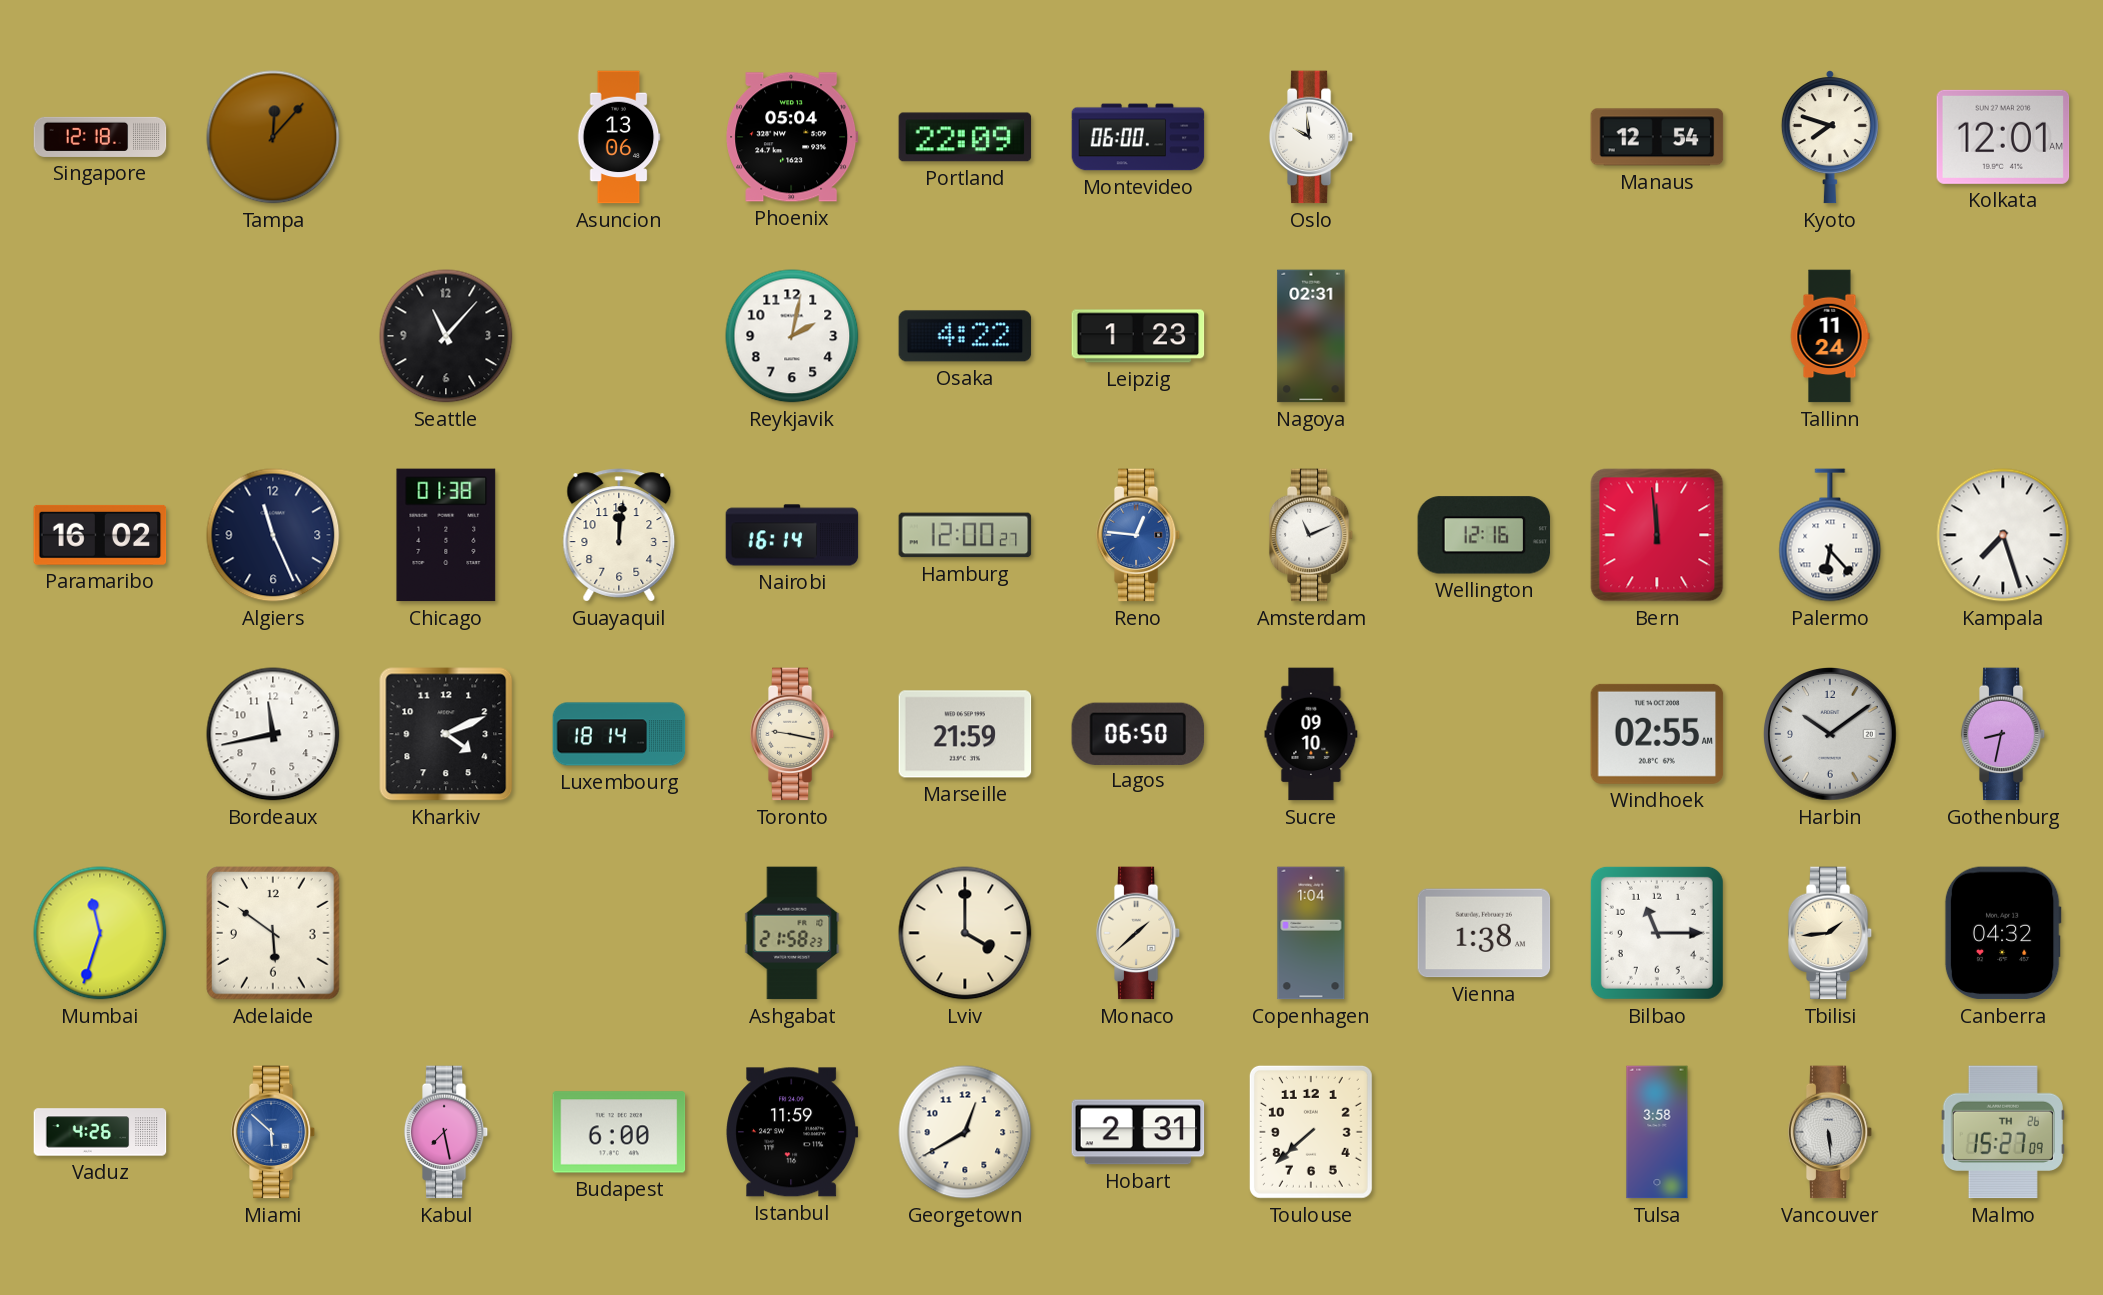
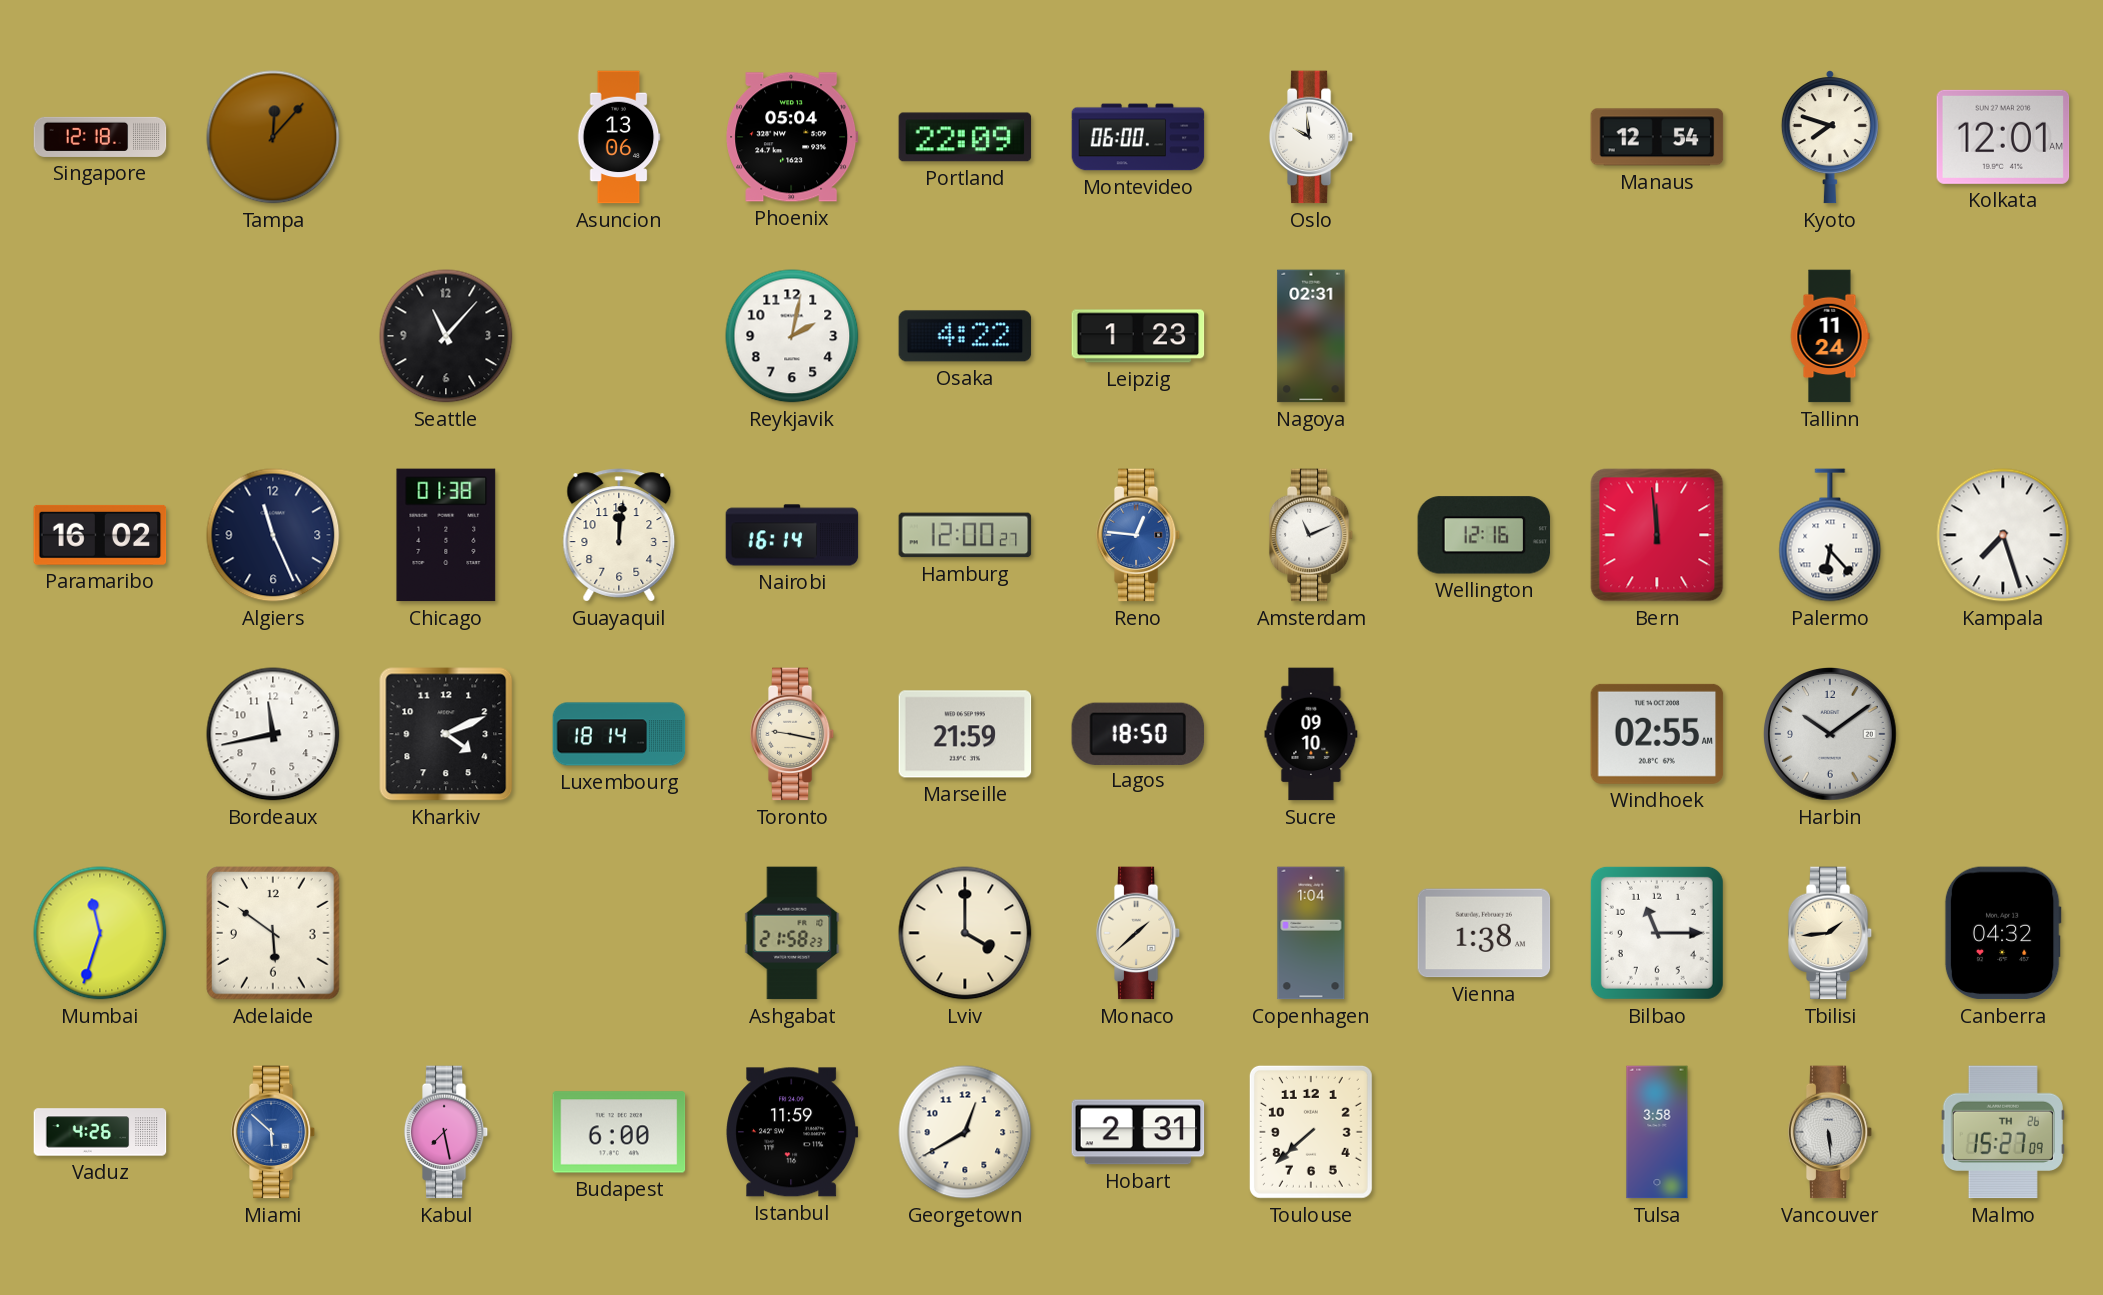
Lagos: 06:50 -> 18:50 (1138, 733)
Gothenburg: 8:32 -> none (2003, 734)
